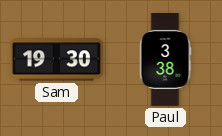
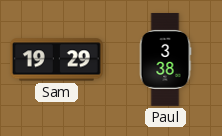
Sam: 19:30 -> 19:29 (56, 60)
